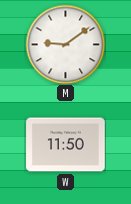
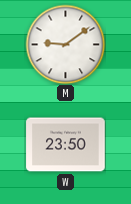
W: 11:50 -> 23:50 (66, 145)
